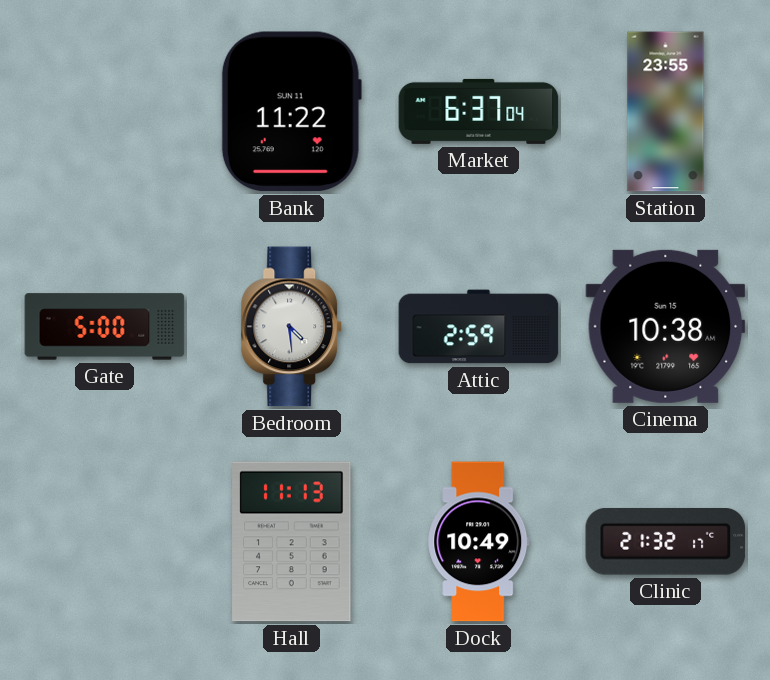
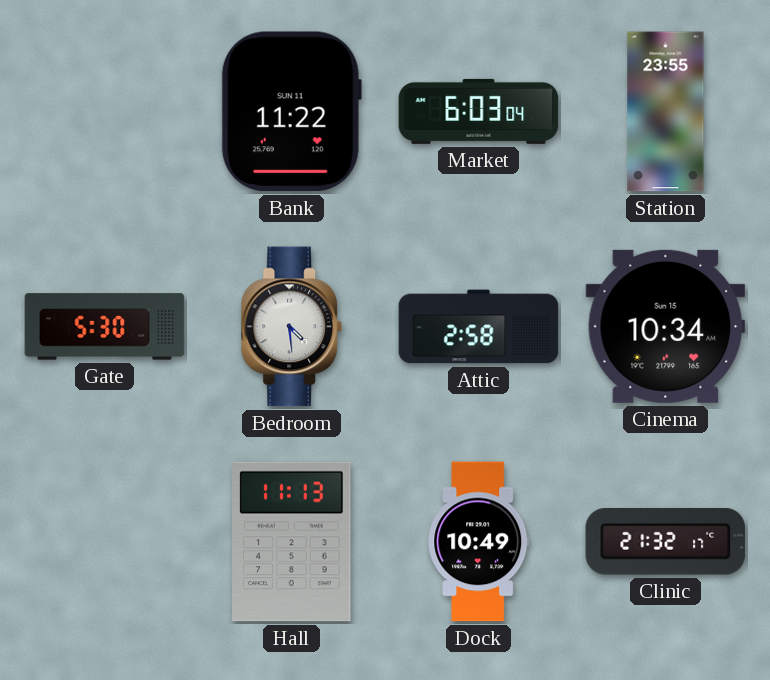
Market: 6:37 -> 6:03 (479, 111)
Gate: 5:00 -> 5:30 (105, 327)
Attic: 2:59 -> 2:58 (479, 327)
Cinema: 10:38 -> 10:34 (666, 326)
